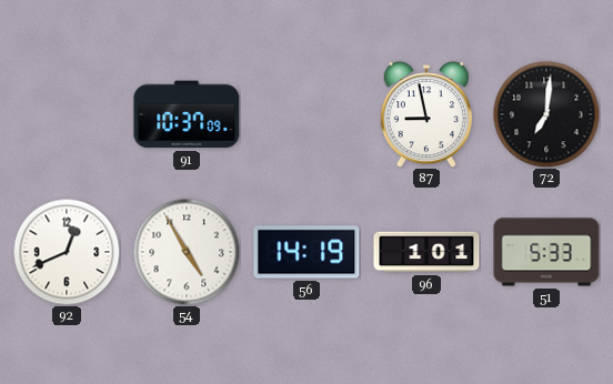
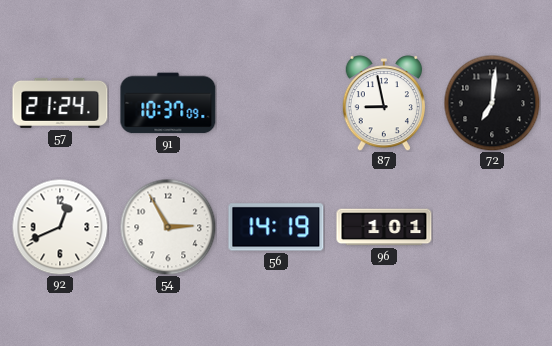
57: none -> 21:24 (60, 103)
54: 4:55 -> 2:55 (168, 227)
51: 5:33 -> none (546, 252)
